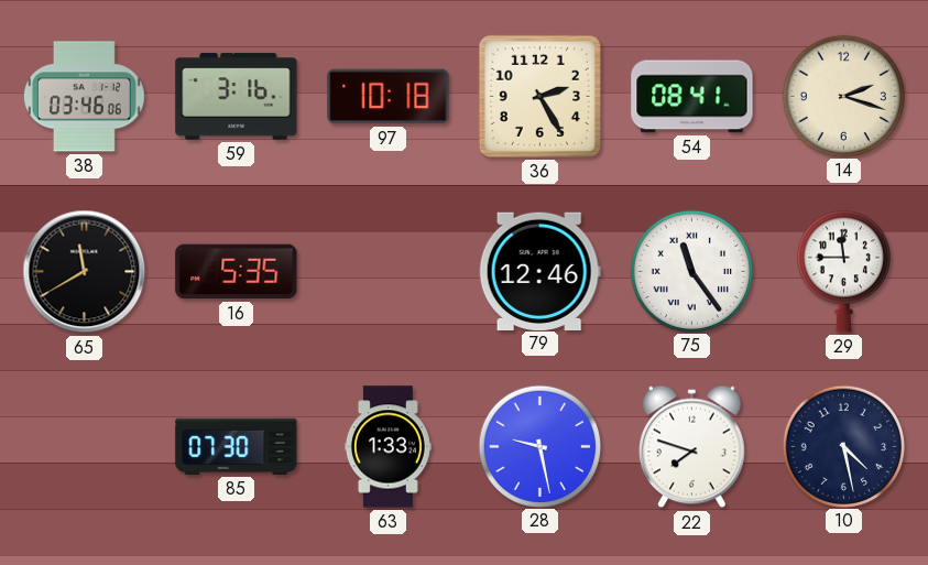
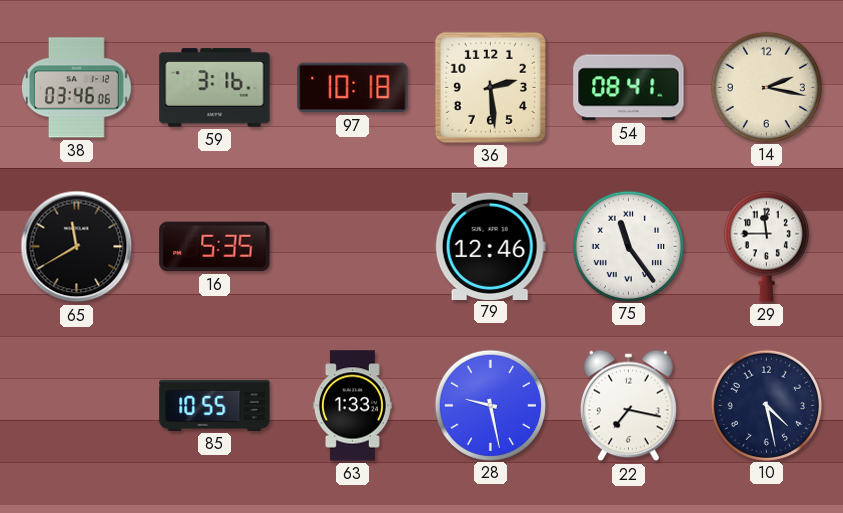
36: 2:25 -> 2:29 (490, 87)
14: 2:18 -> 2:17 (766, 87)
85: 07:30 -> 10:55 (215, 405)
22: 7:48 -> 7:17 (629, 406)
